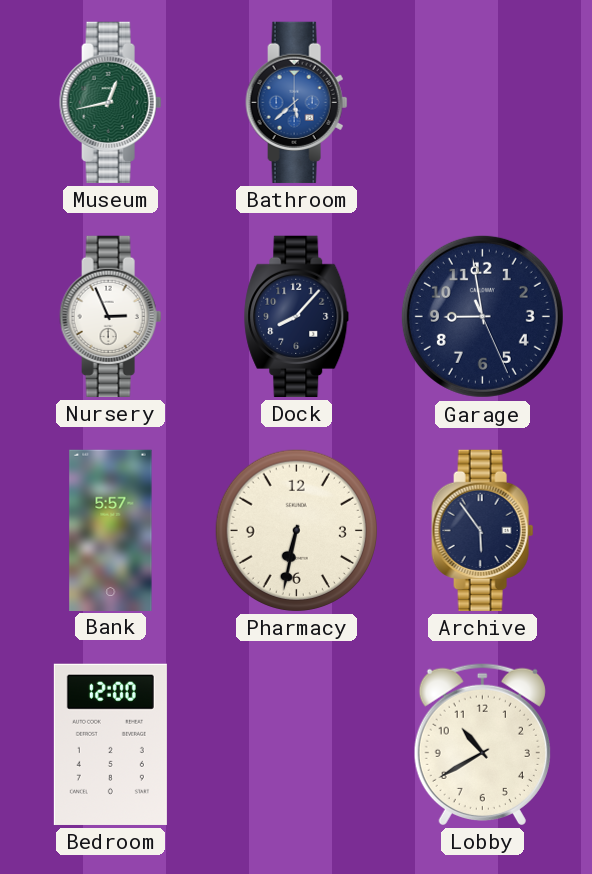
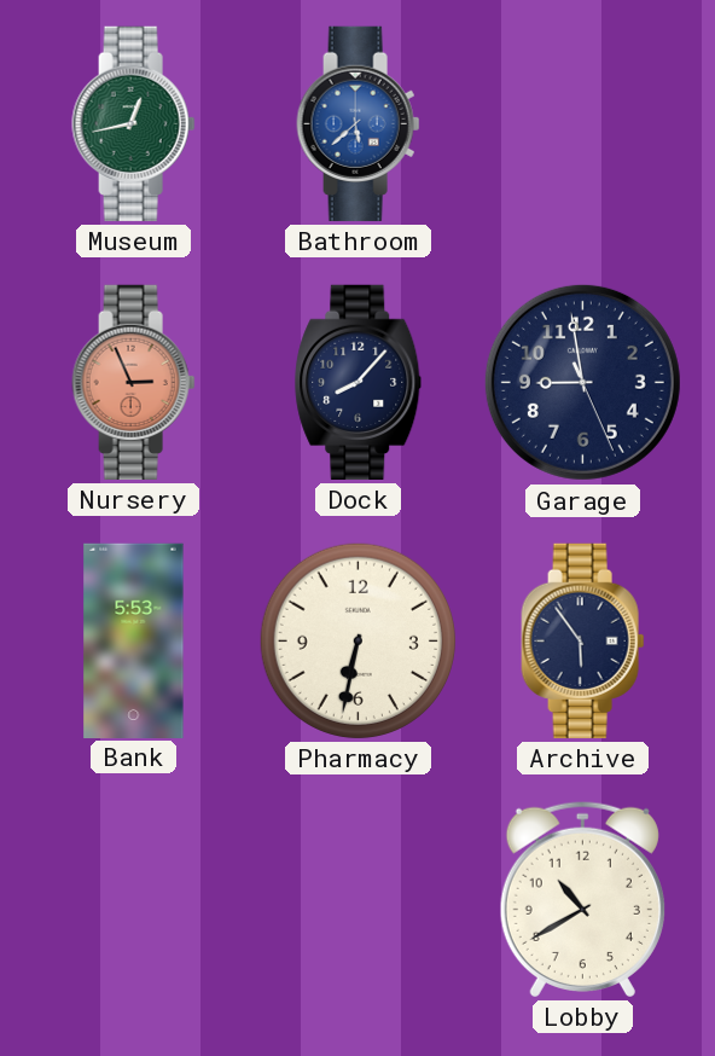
Nursery dial: white -> salmon (134, 382)
Bank: 5:57 -> 5:53 (134, 640)
Bedroom: 12:00 -> none (110, 744)
